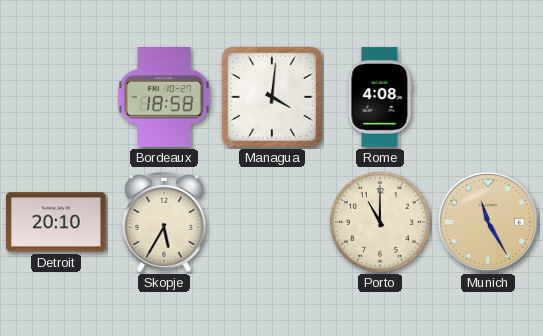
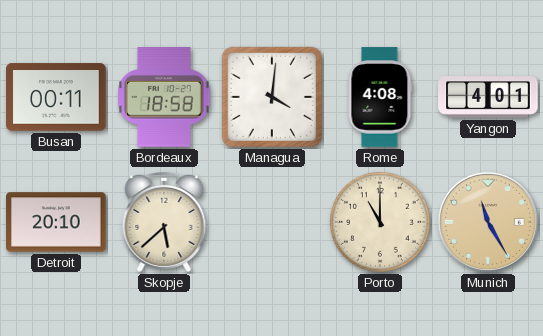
Busan: none -> 00:11 (56, 97)
Yangon: none -> 4:01 (488, 97)
Skopje: 5:35 -> 5:38 (164, 222)
